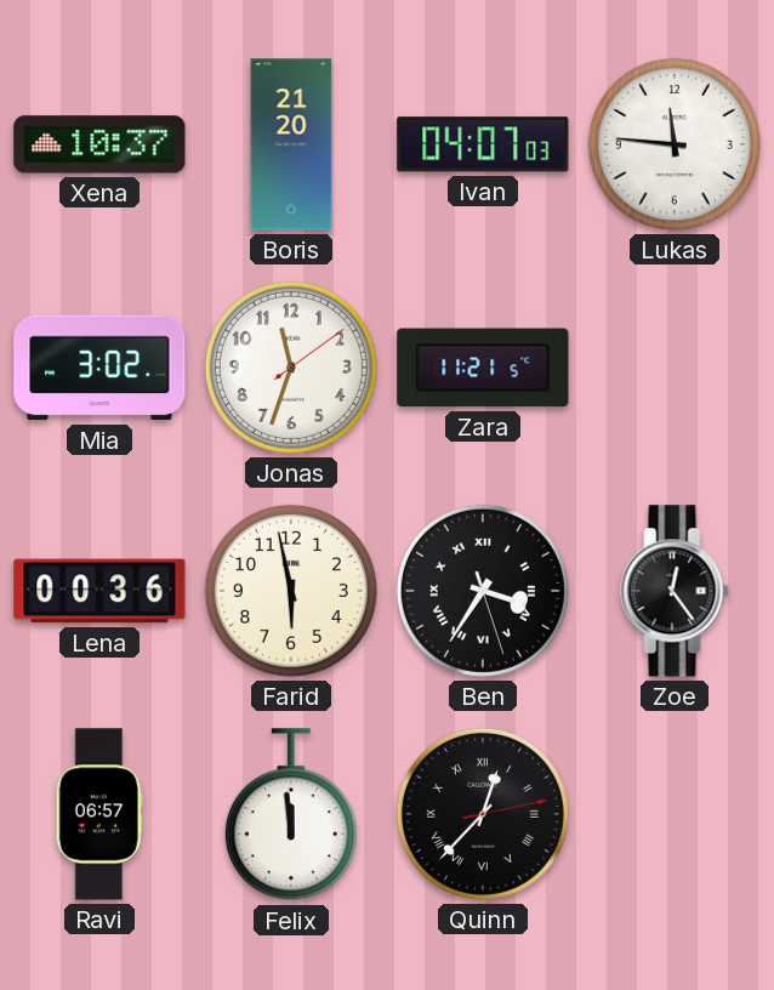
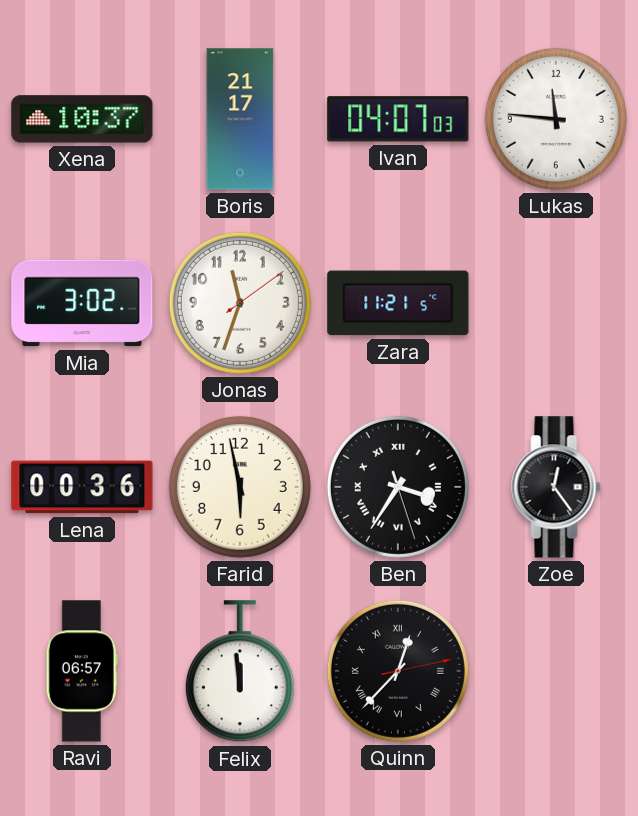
Boris: 21:20 -> 21:17 (240, 119)
